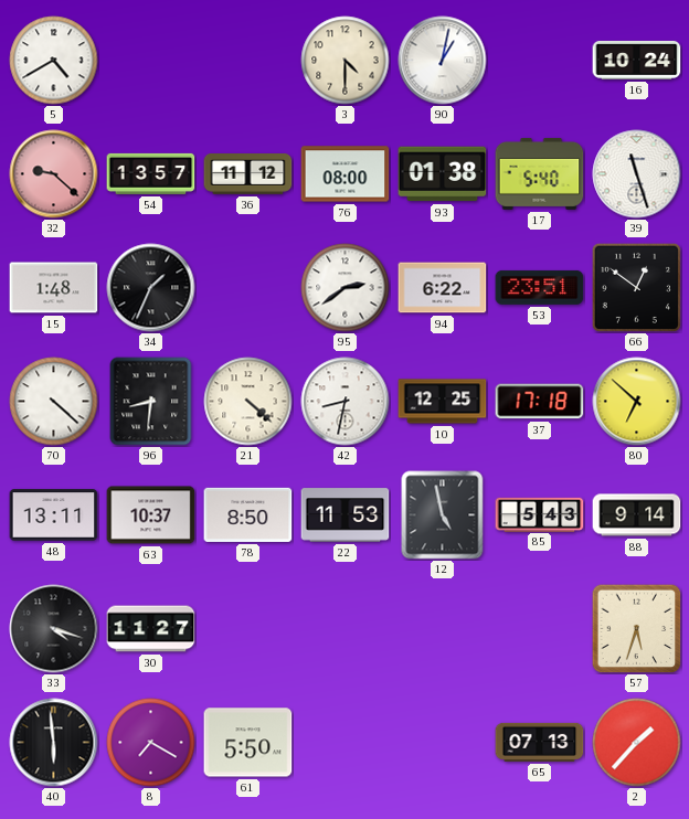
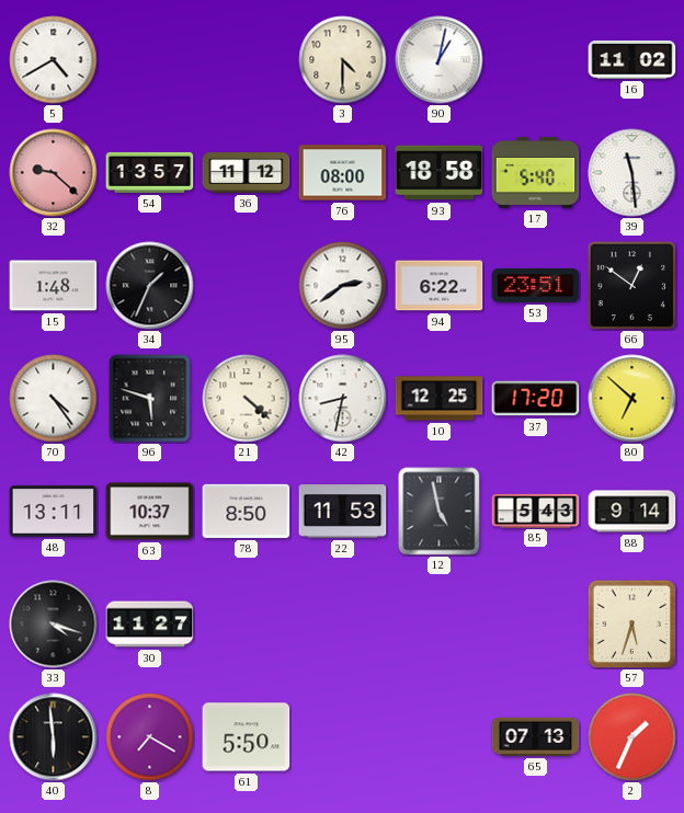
16: 10:24 -> 11:02 (632, 59)
93: 01:38 -> 18:58 (440, 173)
39: 11:27 -> 11:29 (632, 173)
70: 4:22 -> 4:24 (54, 399)
96: 8:31 -> 5:48 (150, 399)
37: 17:18 -> 17:20 (536, 399)
2: 1:37 -> 1:34 (632, 737)
